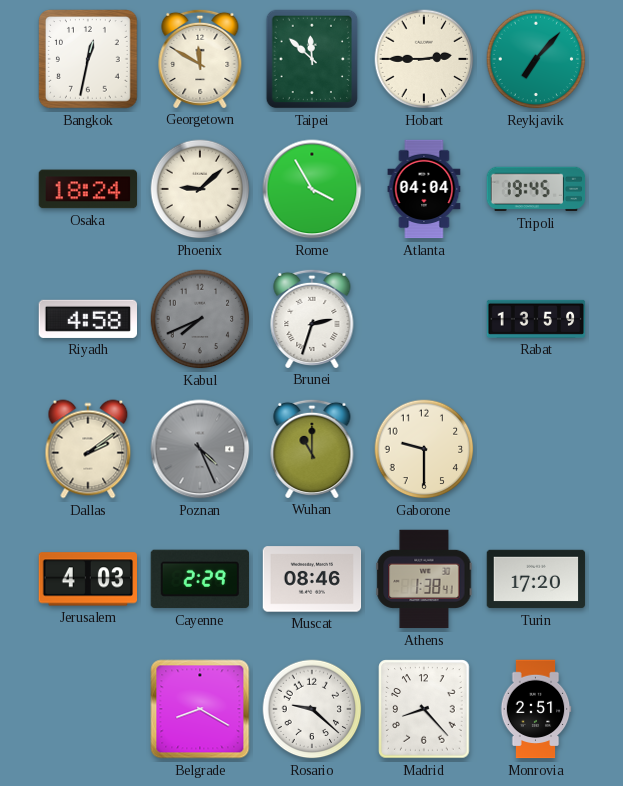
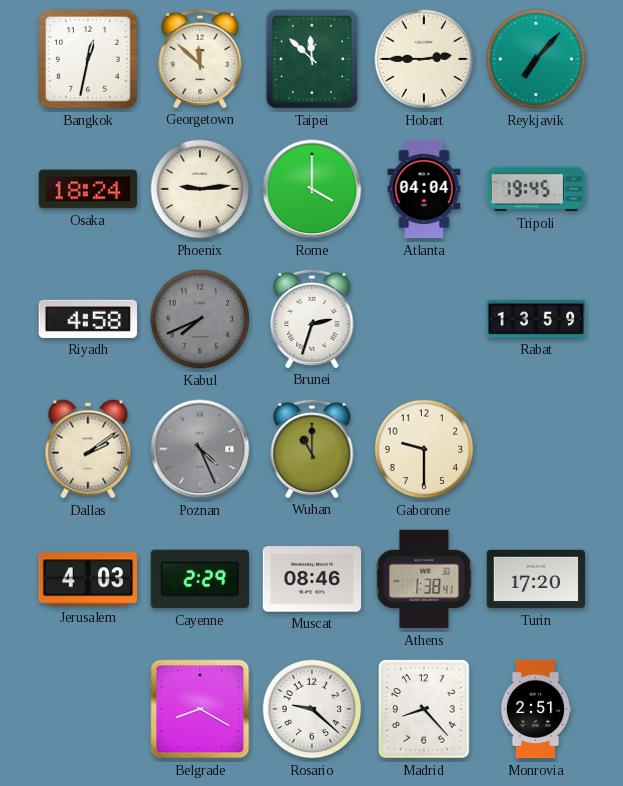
Georgetown: 11:50 -> 11:52 (200, 58)
Phoenix: 9:08 -> 9:14 (200, 189)
Rome: 3:55 -> 4:00 (312, 189)
